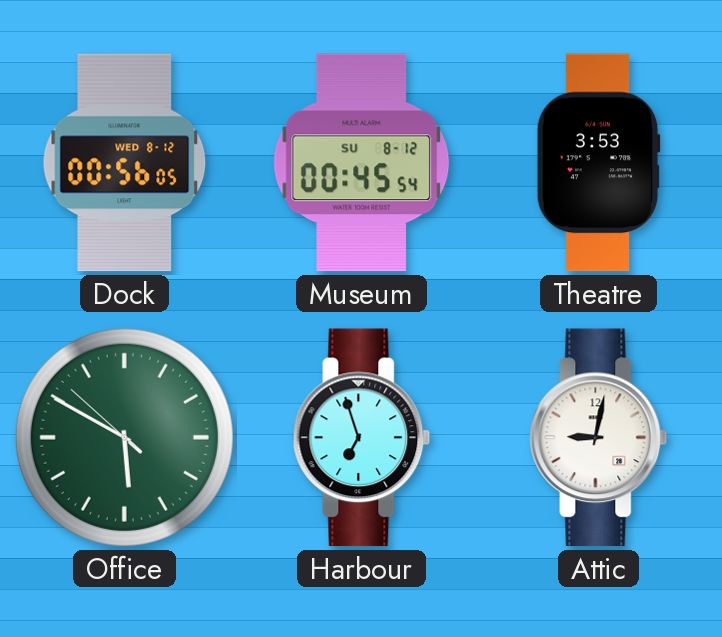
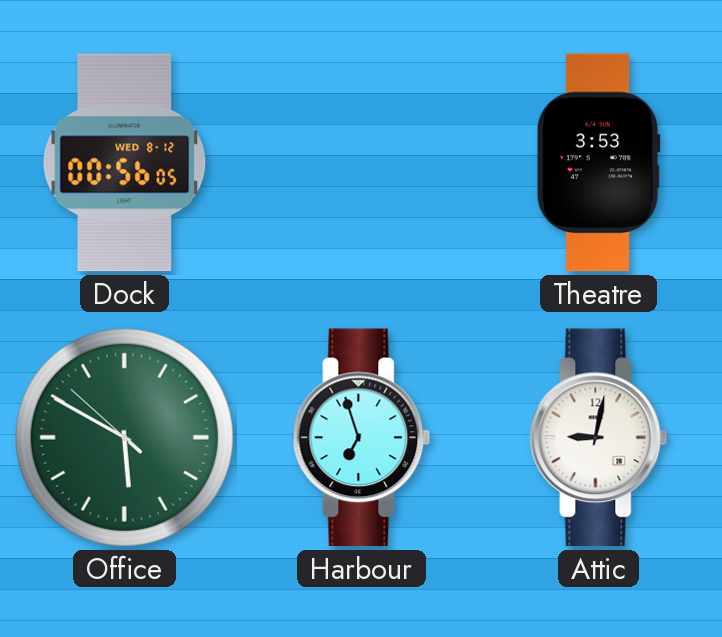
Museum: 00:45 -> none (362, 163)
